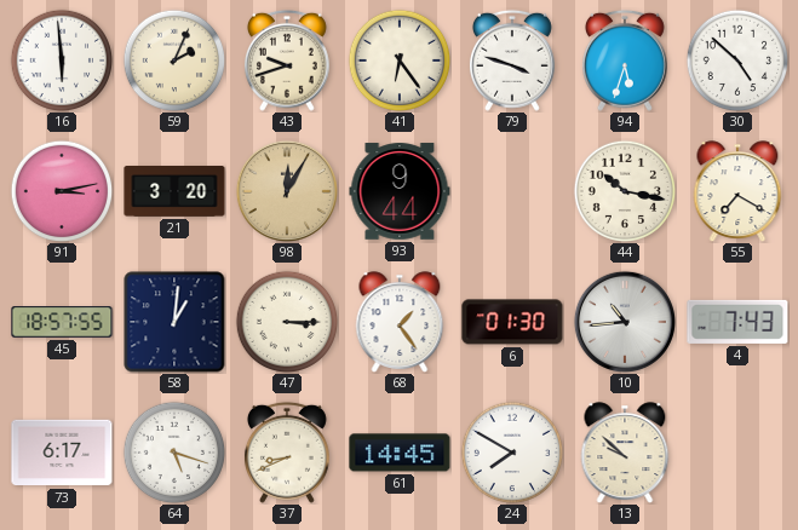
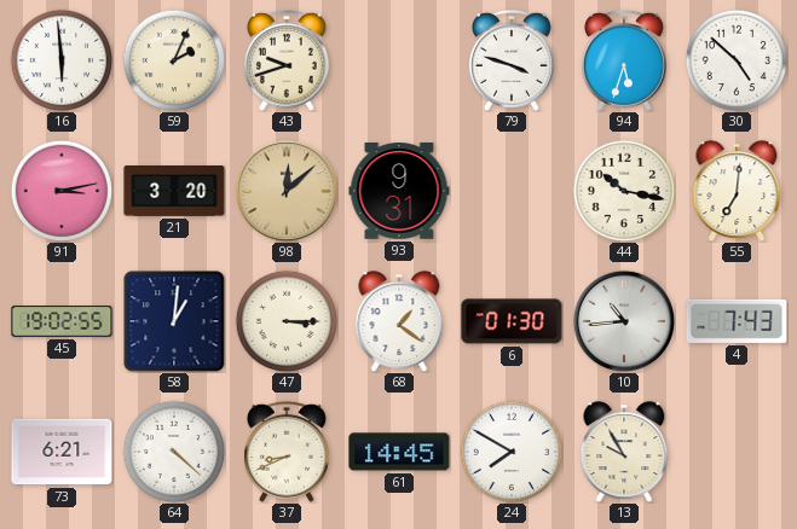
41: 6:24 -> none (400, 61)
98: 12:05 -> 12:08 (287, 191)
93: 9:44 -> 9:31 (399, 191)
55: 7:20 -> 7:01 (737, 191)
45: 18:57 -> 19:02 (62, 321)
68: 1:24 -> 1:21 (399, 321)
73: 6:17 -> 6:21 (62, 452)
64: 5:18 -> 4:22 (174, 452)
13: 9:52 -> 9:55 (624, 452)
